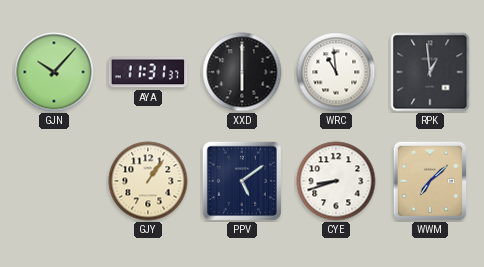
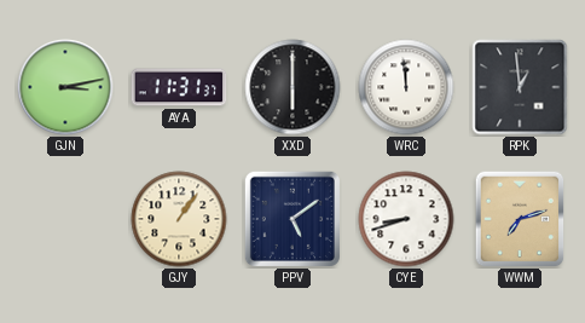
GJN: 10:07 -> 3:13 (65, 87)
WRC: 10:59 -> 11:59 (406, 87)
WWM: 7:08 -> 7:12 (520, 219)
